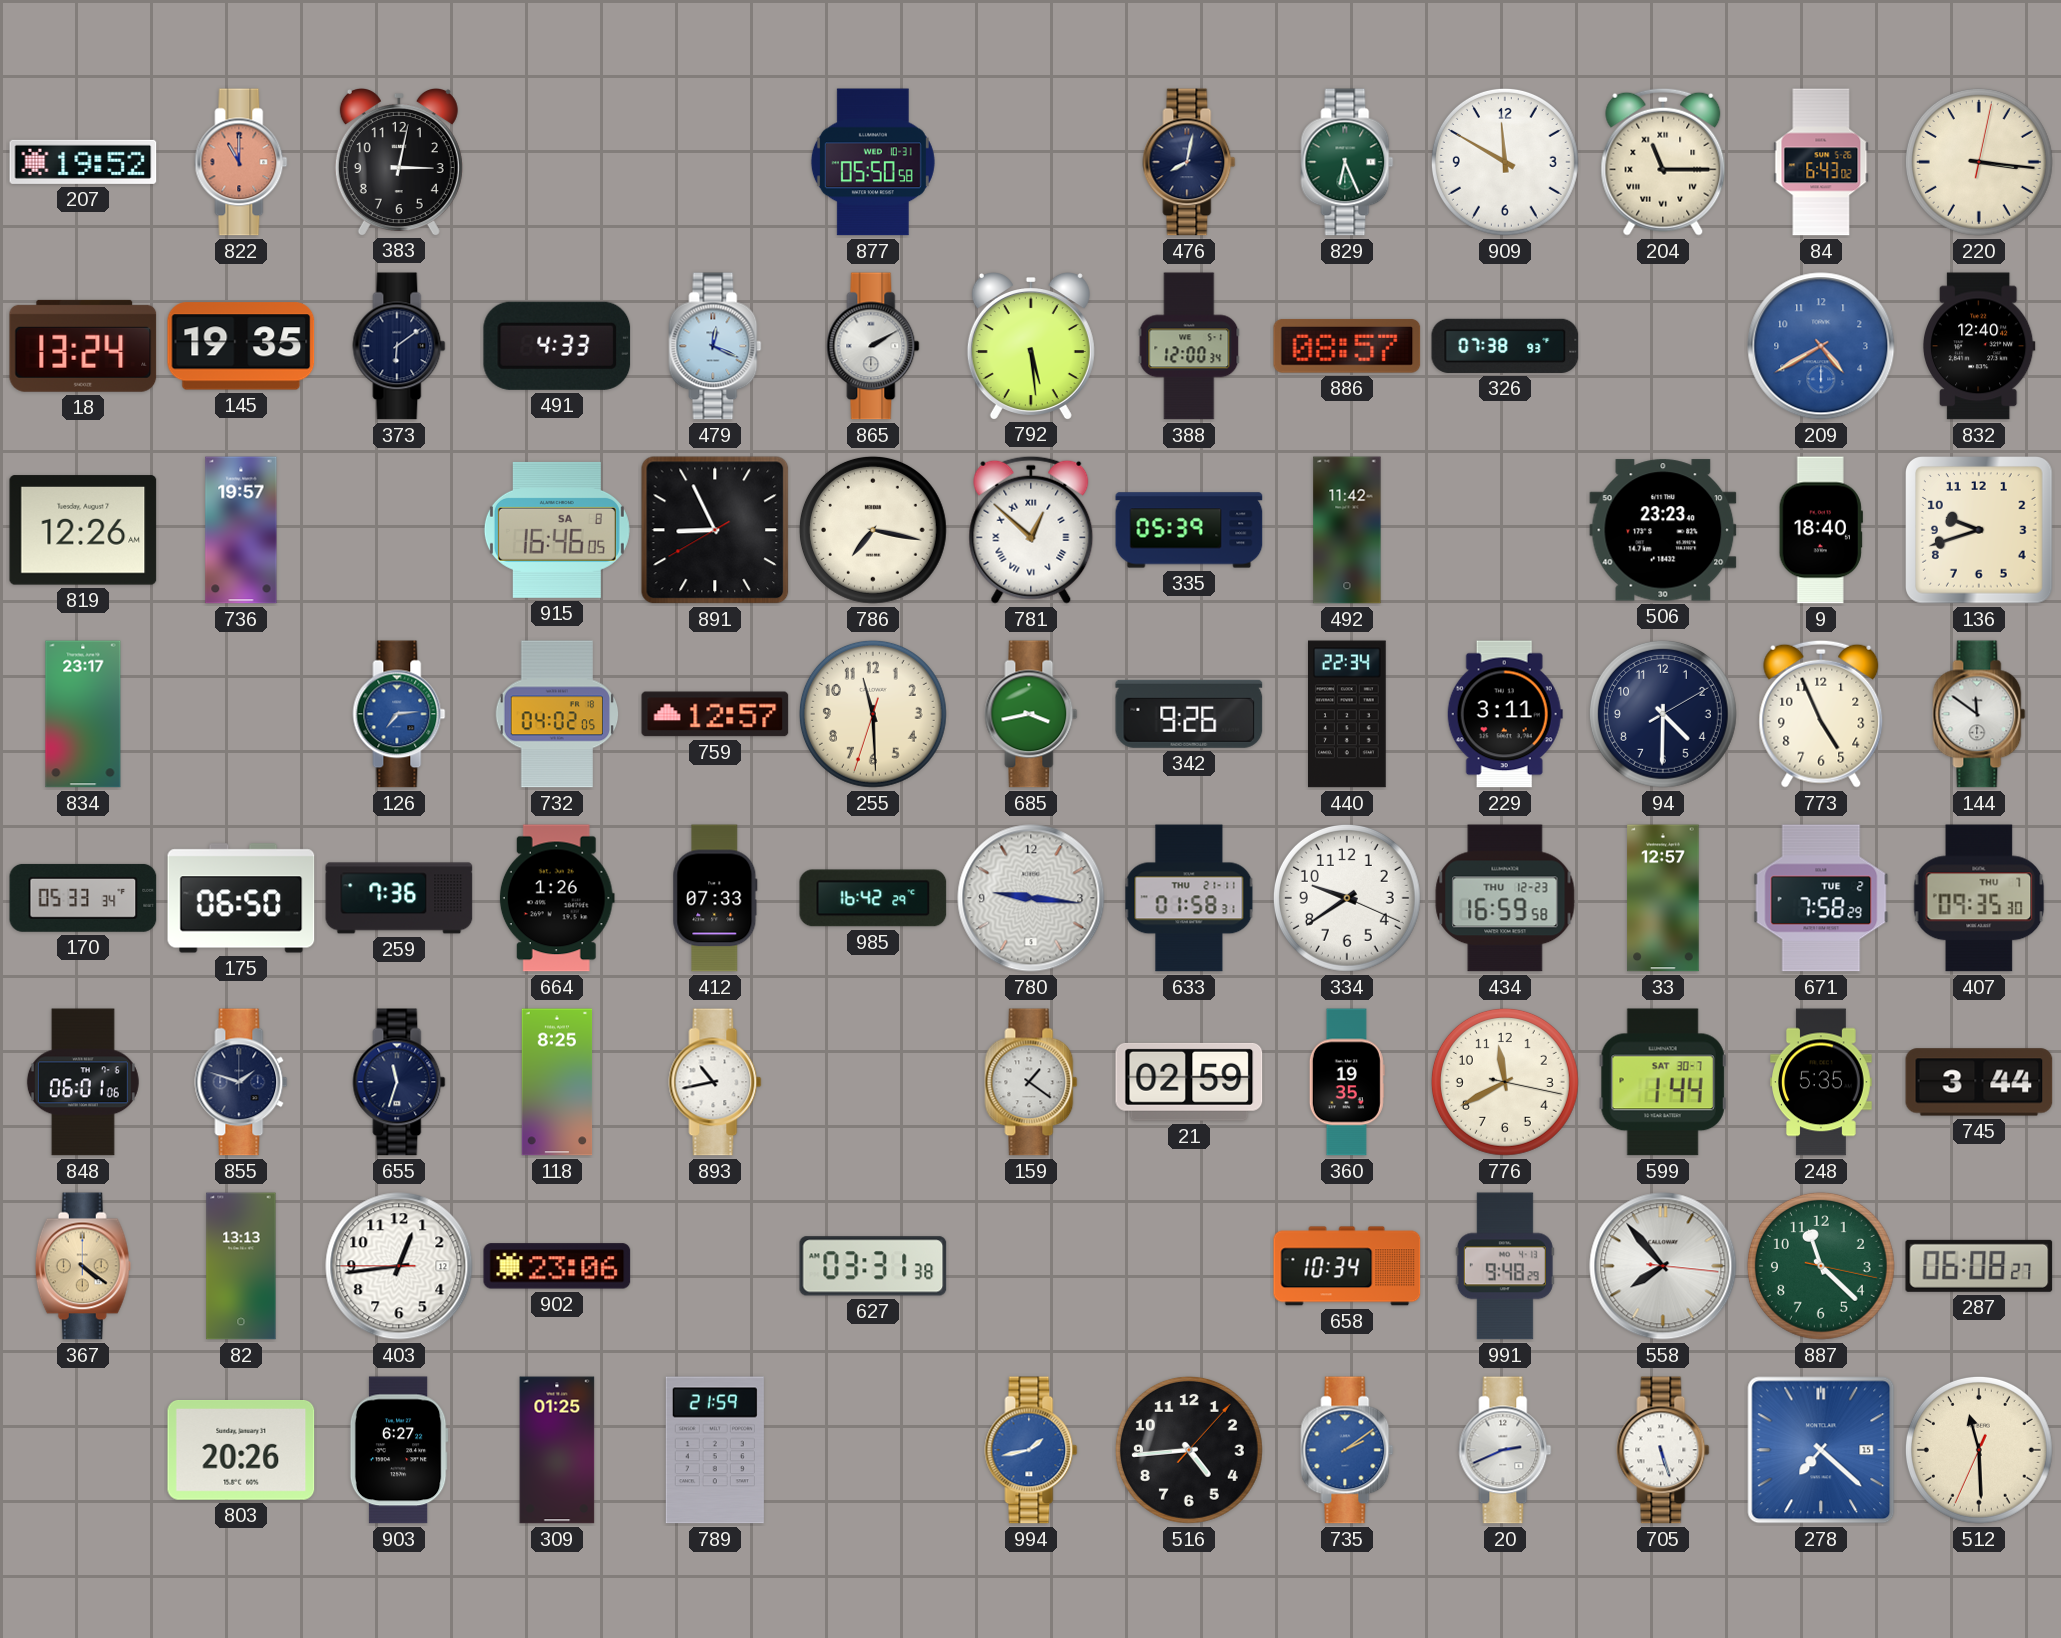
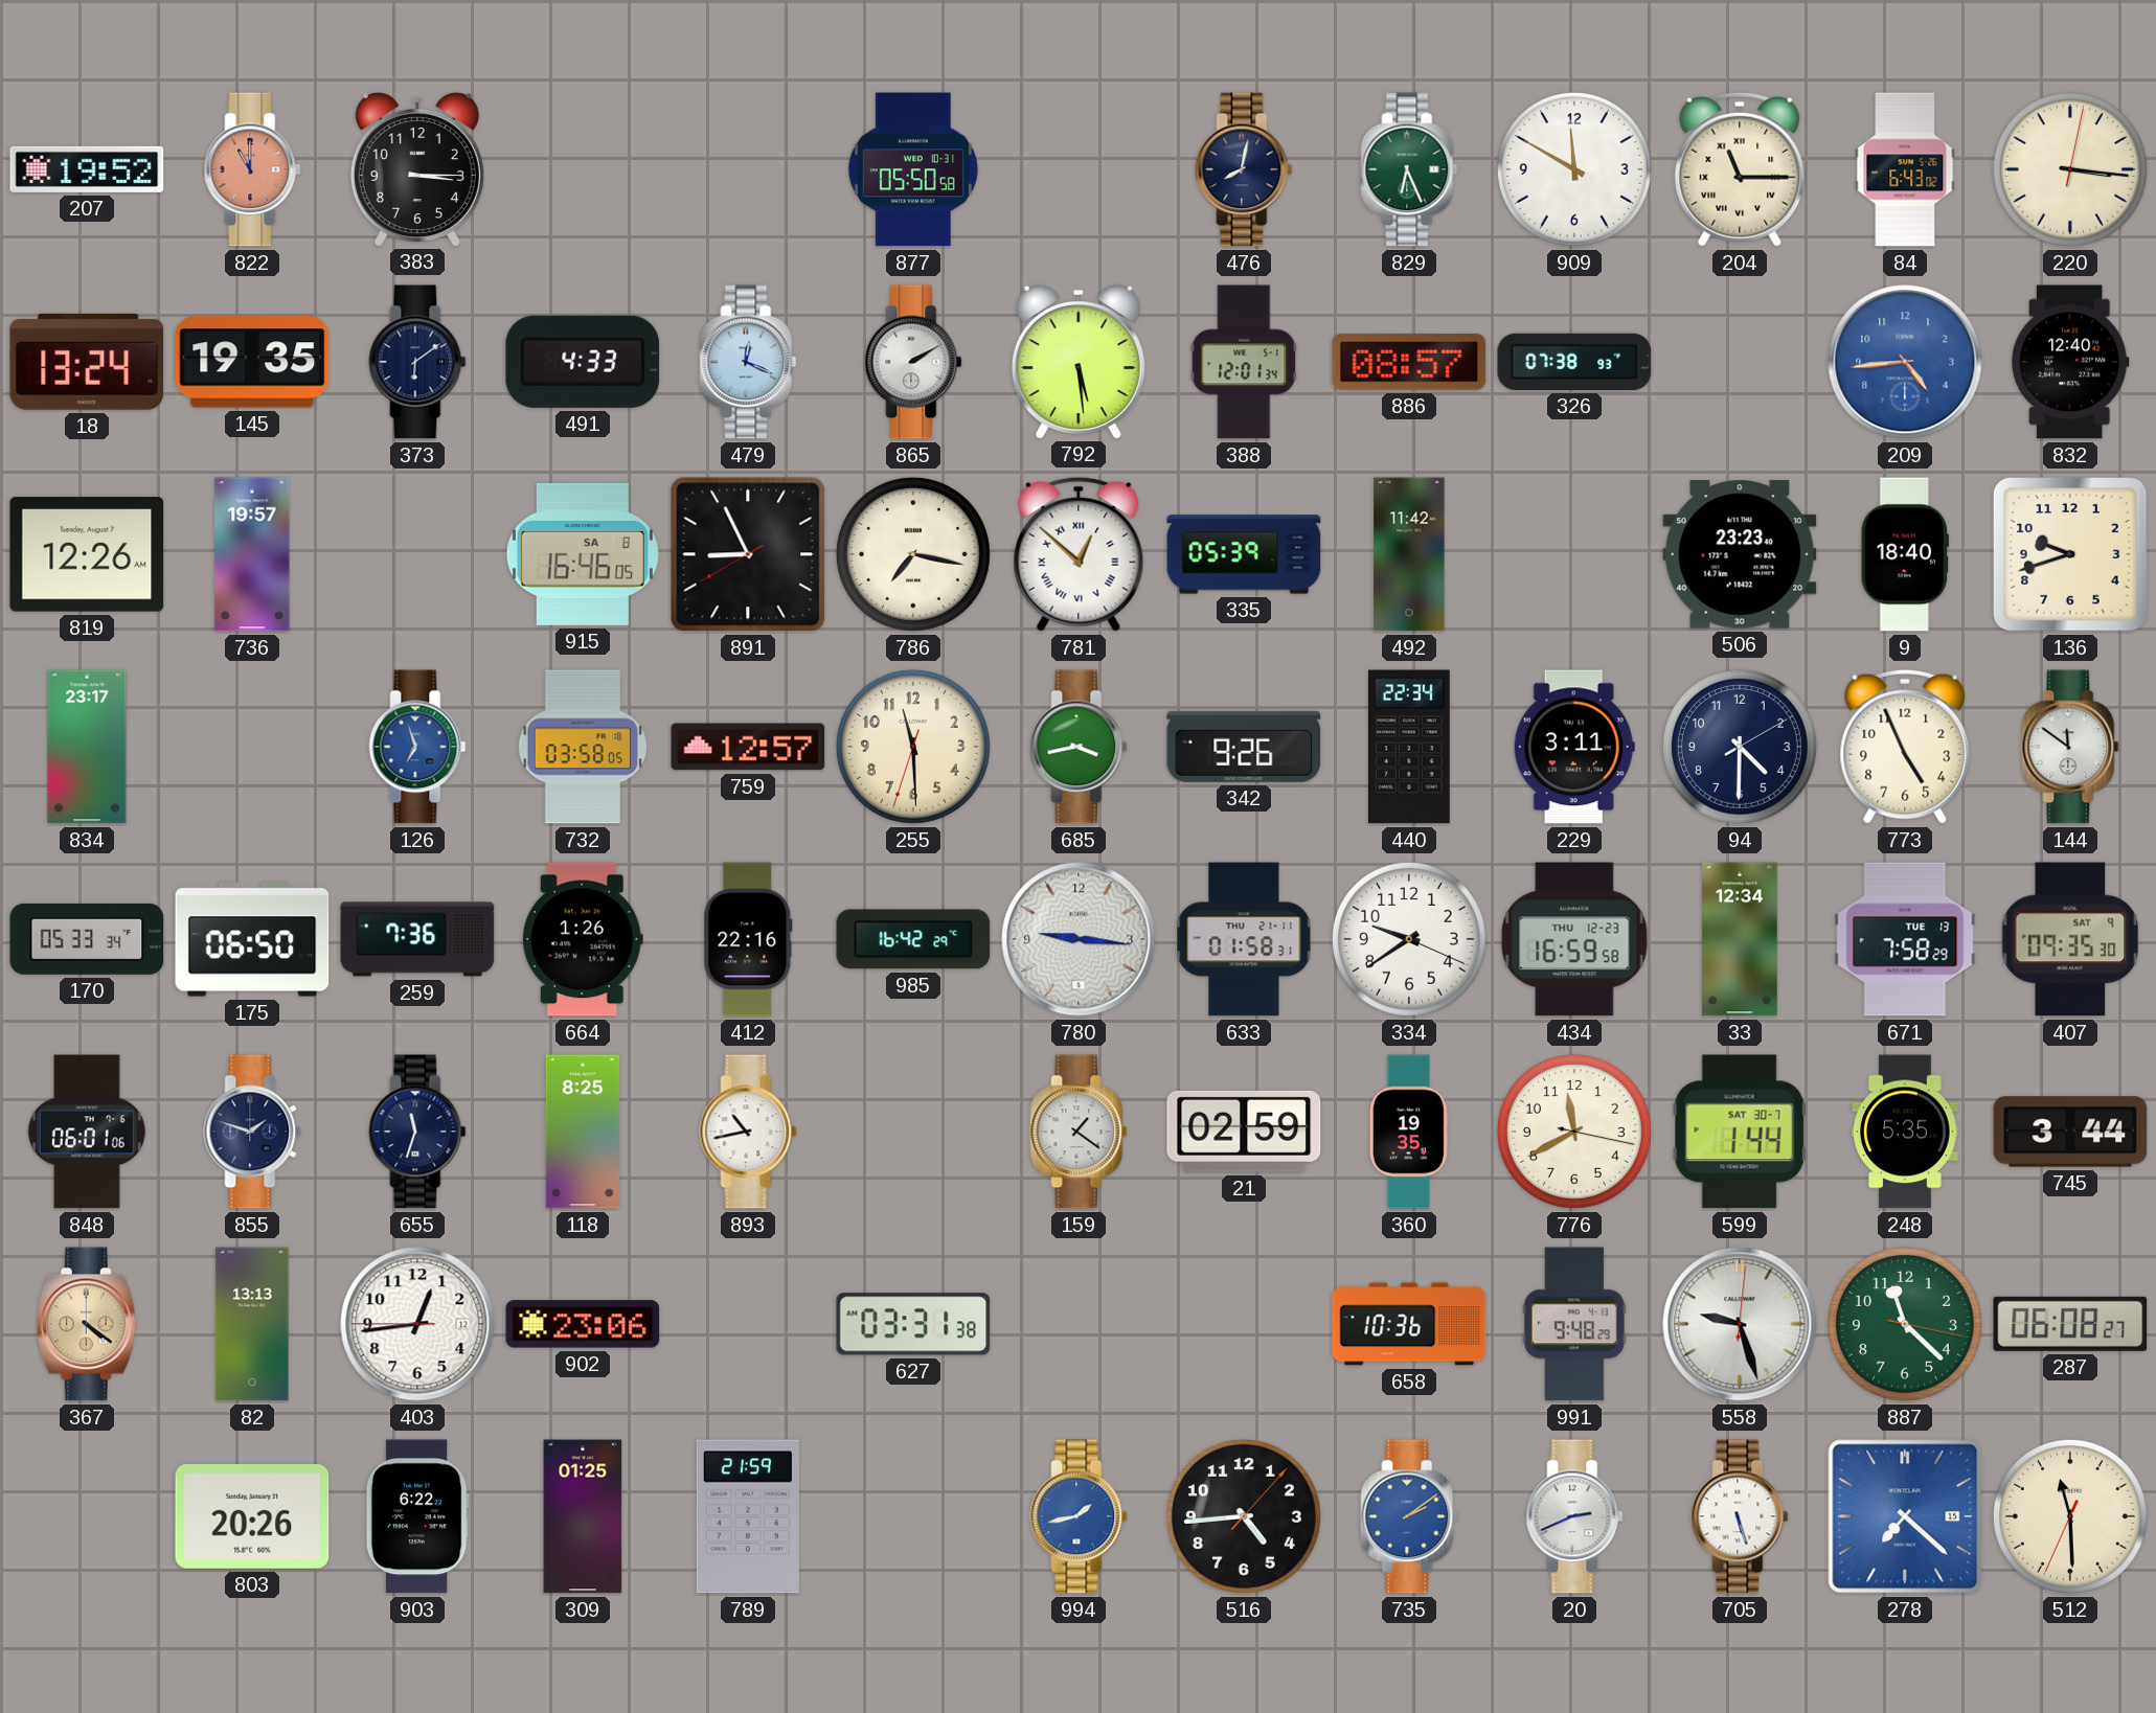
383: 3:02 -> 3:15 (417, 169)
388: 12:00 -> 12:01 (1244, 362)
209: 4:40 -> 4:44 (1905, 362)
126: 7:14 -> 6:57 (417, 747)
732: 04:02 -> 03:58 (583, 747)
412: 07:33 -> 22:16 (748, 939)
33: 12:57 -> 12:34 (1740, 939)
671 date: TUE 2 -> TUE 13 (1905, 939)
407 date: THU 7 -> SAT 9 (2070, 939)
658: 10:34 -> 10:36 (1409, 1324)
558: 7:53 -> 9:27 (1740, 1324)
903: 6:27 -> 6:22 (417, 1516)
